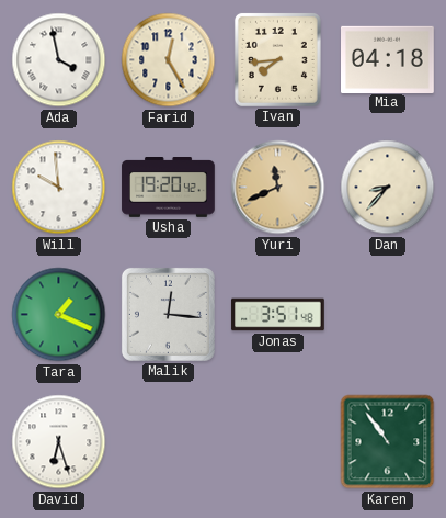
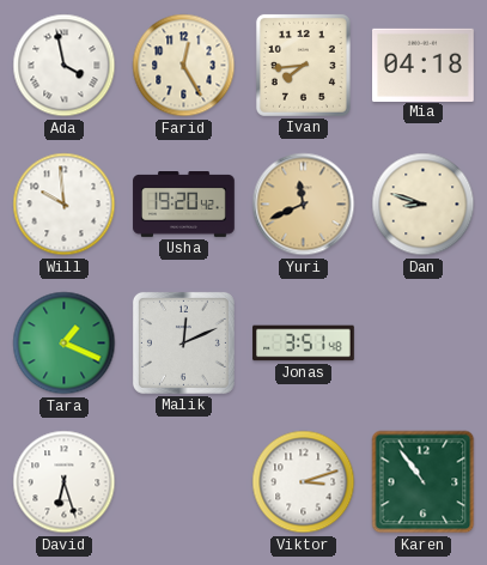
Dan: 8:37 -> 8:48 (424, 205)
Malik: 12:16 -> 12:11 (183, 342)
Viktor: none -> 3:12 (304, 482)
